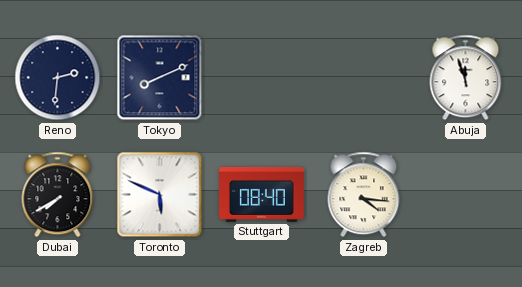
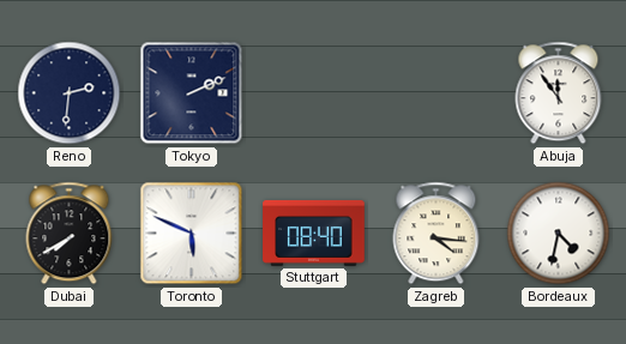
Tokyo: 8:11 -> 2:11 (192, 93)
Abuja: 11:57 -> 11:54 (559, 93)
Bordeaux: none -> 4:32 (559, 234)
